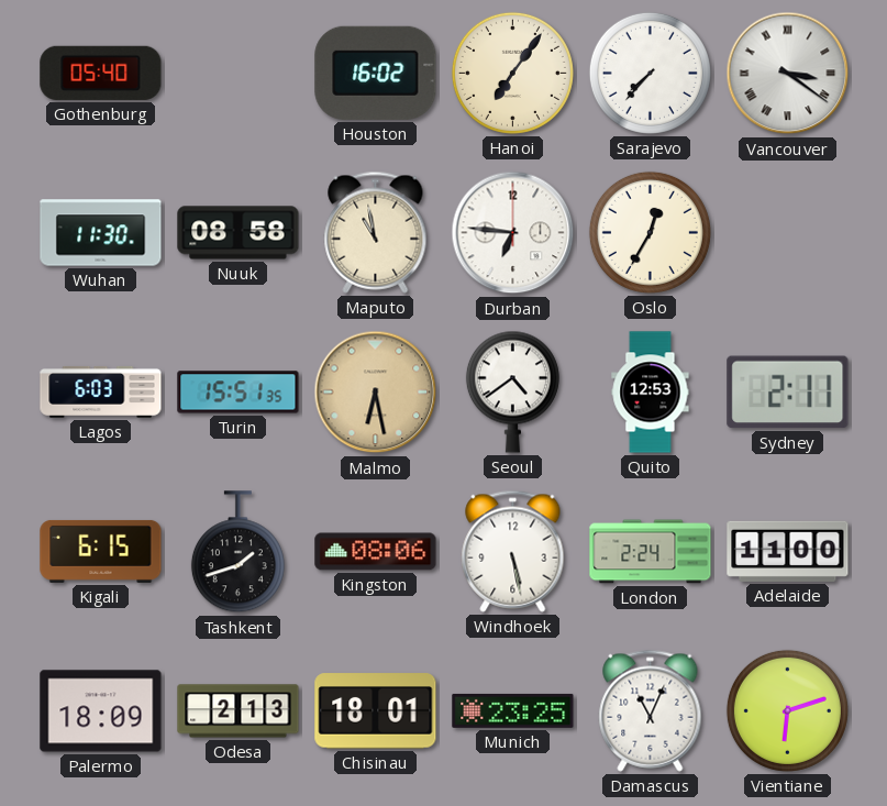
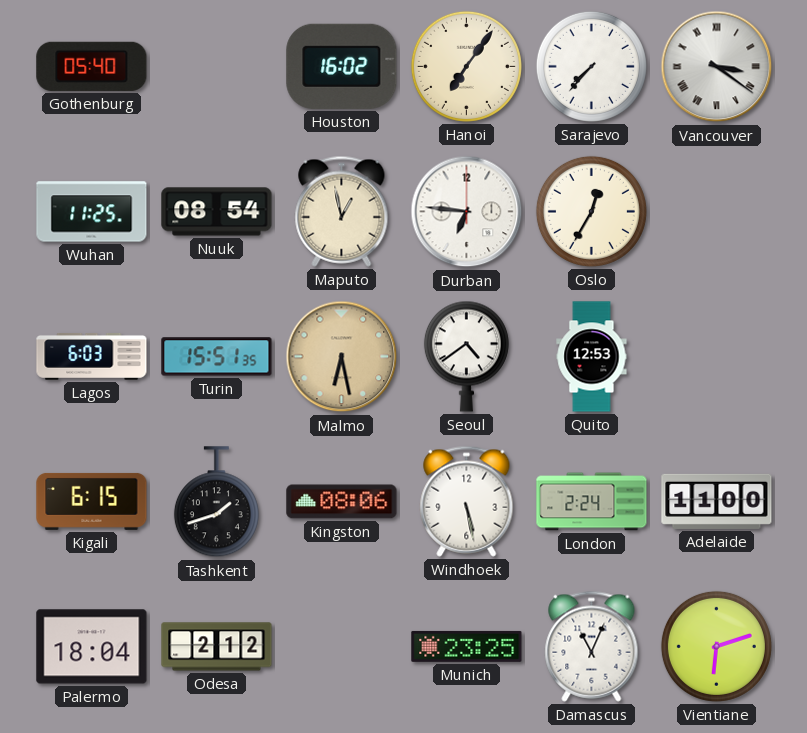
Wuhan: 11:30 -> 11:25 (92, 212)
Nuuk: 08:58 -> 08:54 (217, 212)
Maputo: 10:58 -> 12:58 (342, 211)
Sydney: 2:11 -> none (788, 393)
Palermo: 18:09 -> 18:04 (92, 647)
Odesa: 2:13 -> 2:12 (217, 647)
Chisinau: 18:01 -> none (376, 711)
